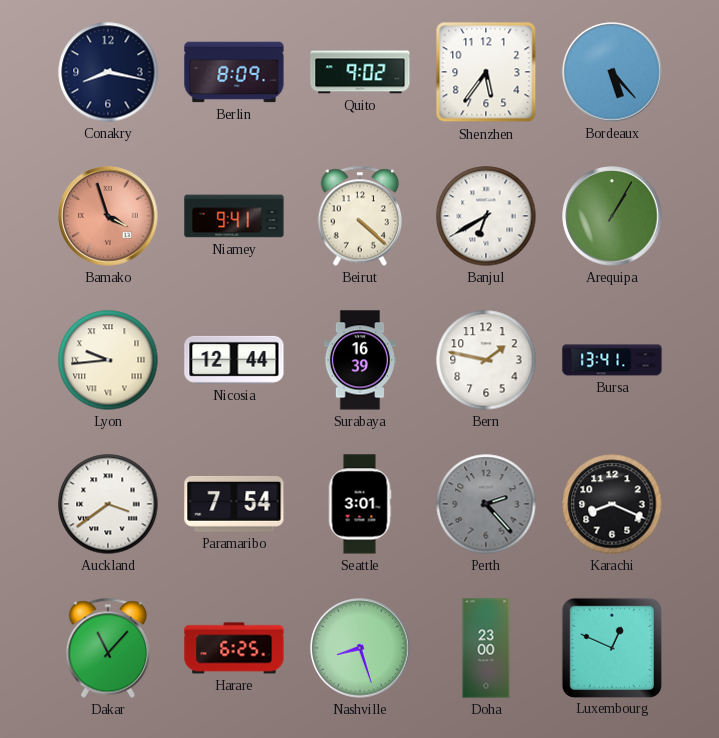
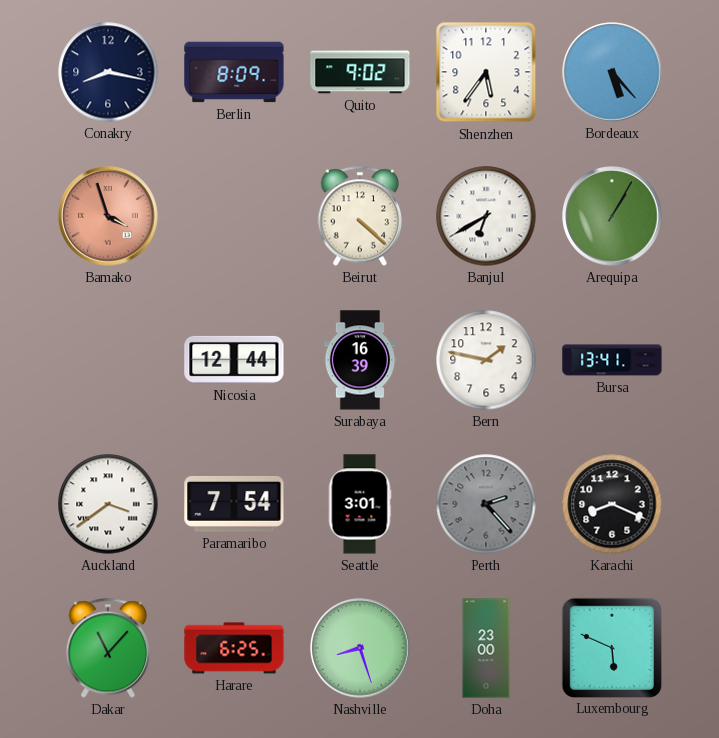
Niamey: 9:41 -> none (234, 216)
Lyon: 9:44 -> none (108, 360)
Luxembourg: 12:49 -> 5:49 (611, 647)
